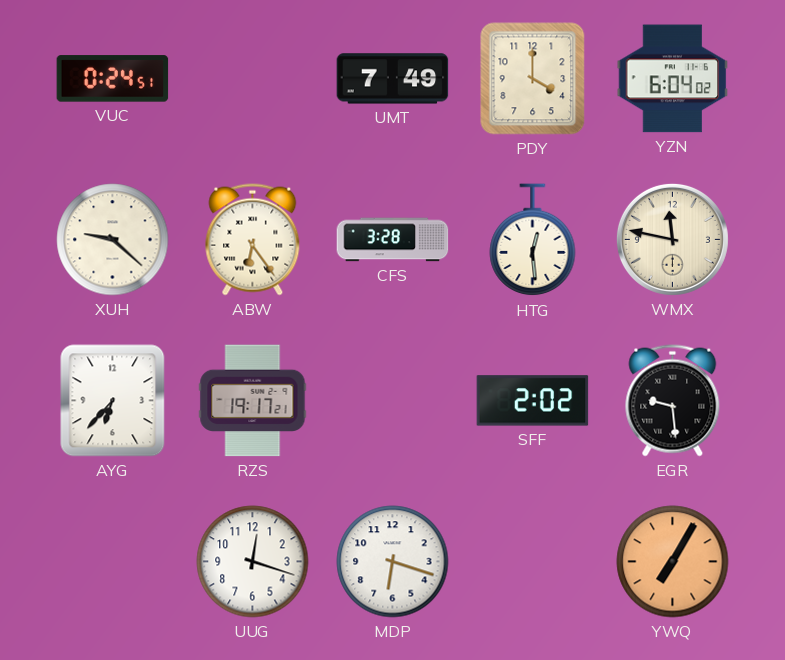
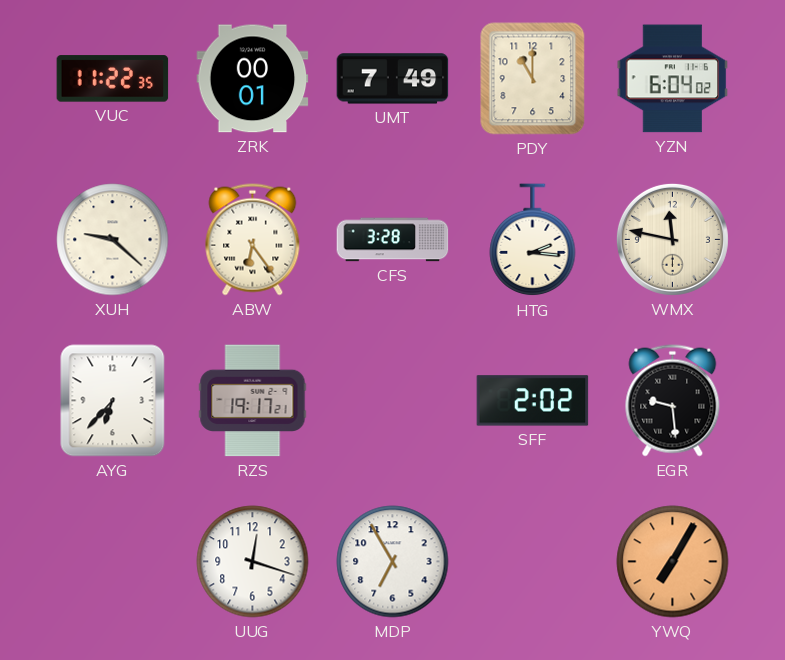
VUC: 0:24 -> 11:22 (113, 79)
ZRK: none -> 00:01 (253, 79)
PDY: 4:00 -> 11:00 (533, 79)
HTG: 12:29 -> 2:16 (533, 240)
MDP: 6:18 -> 6:55 (393, 562)
